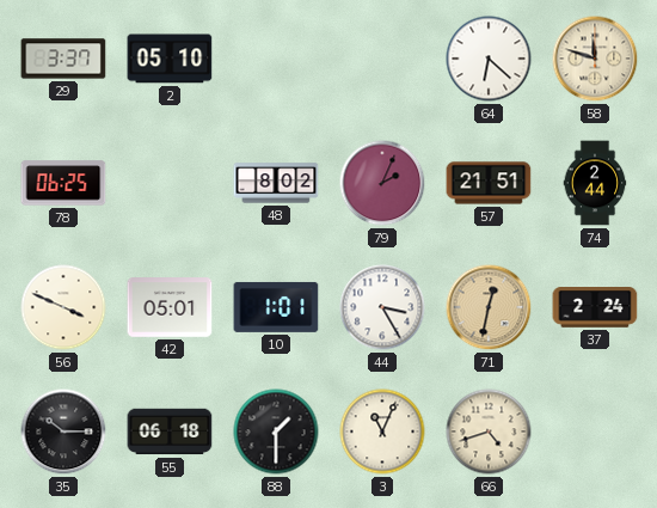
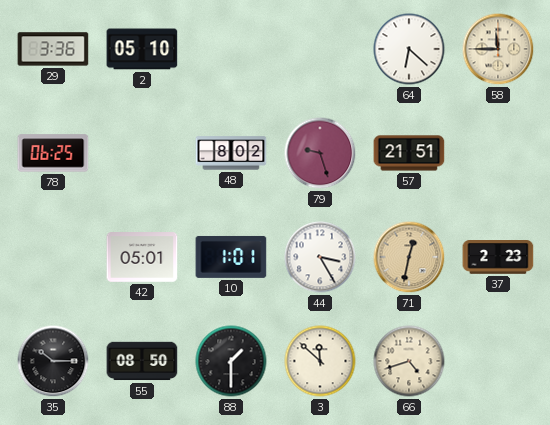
29: 3:37 -> 3:36 (53, 49)
58: 11:48 -> 11:45 (498, 49)
79: 2:04 -> 9:27 (320, 153)
74: 2:44 -> none (595, 183)
56: 3:49 -> none (63, 307)
37: 2:24 -> 2:23 (498, 258)
55: 06:18 -> 08:50 (142, 361)
3: 11:04 -> 11:52 (320, 361)
